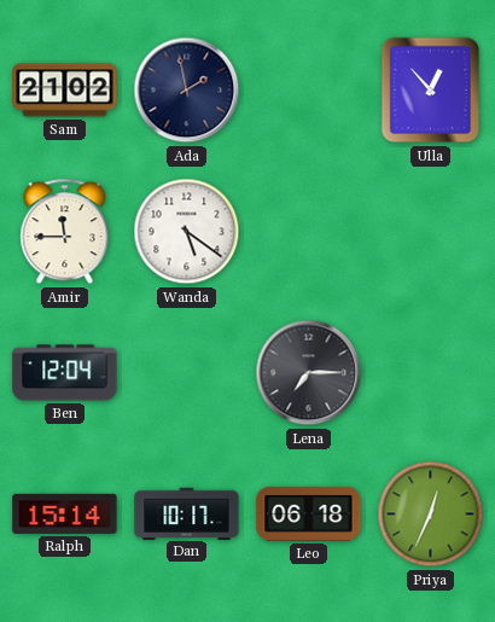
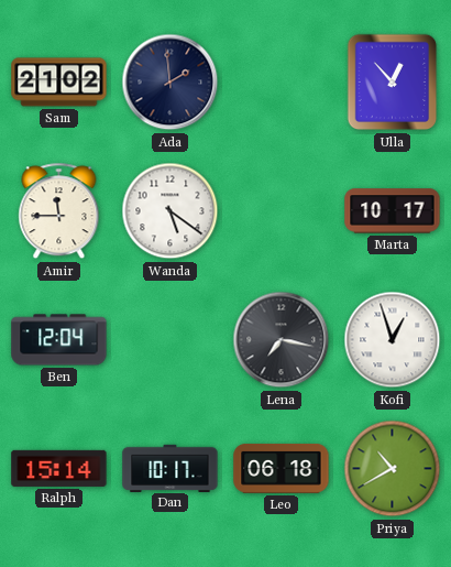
Ada: 1:58 -> 1:59 (170, 83)
Marta: none -> 10:17 (393, 211)
Lena: 7:15 -> 7:17 (282, 340)
Kofi: none -> 12:57 (393, 340)
Priya: 12:34 -> 10:40 (393, 469)
